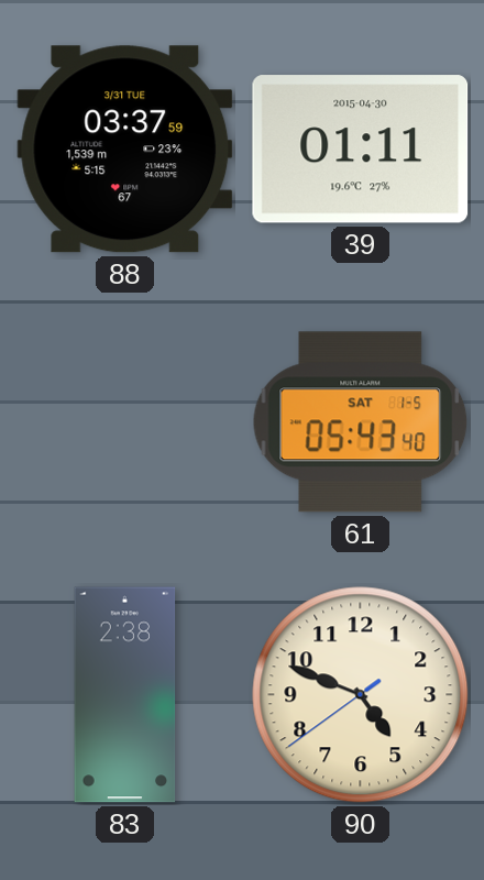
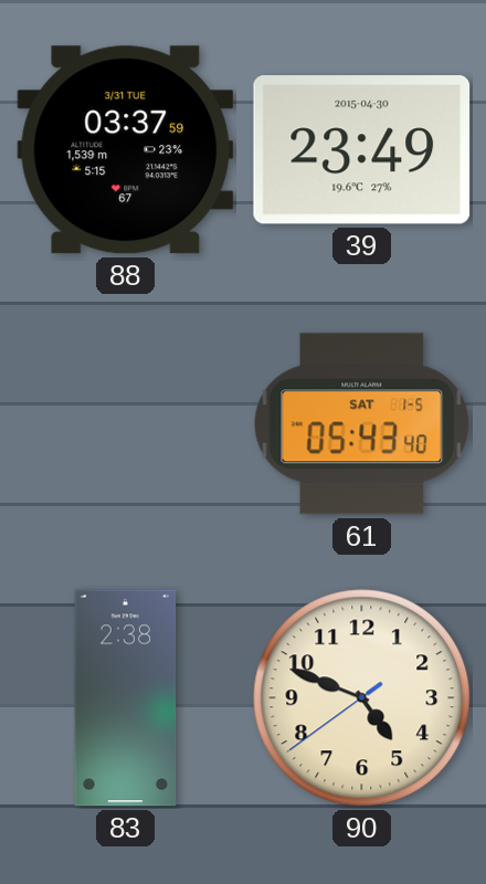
39: 01:11 -> 23:49 (362, 150)
